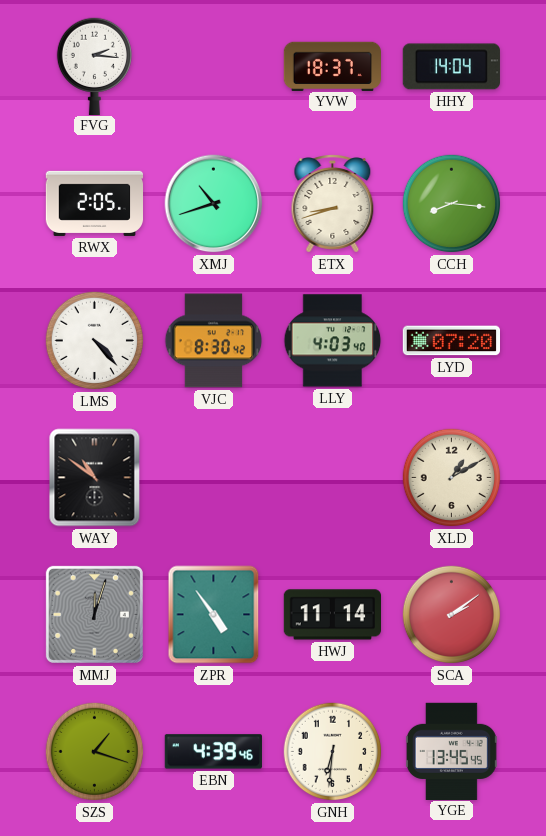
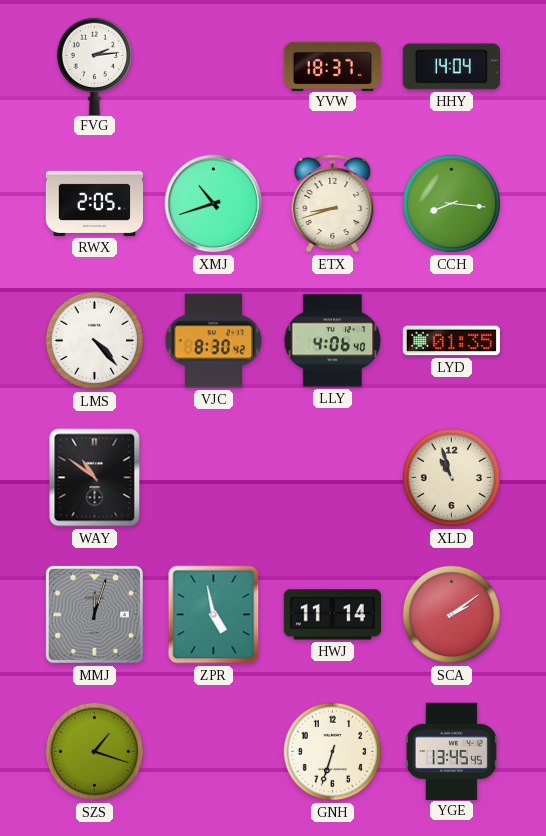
FVG: 2:16 -> 2:14 (94, 66)
LLY: 4:03 -> 4:06 (333, 341)
LYD: 07:20 -> 01:35 (451, 341)
XLD: 1:10 -> 10:57 (452, 478)
ZPR: 4:54 -> 4:58 (214, 615)
EBN: 4:39 -> none (213, 752)
GNH: 6:31 -> 6:33 (333, 752)
